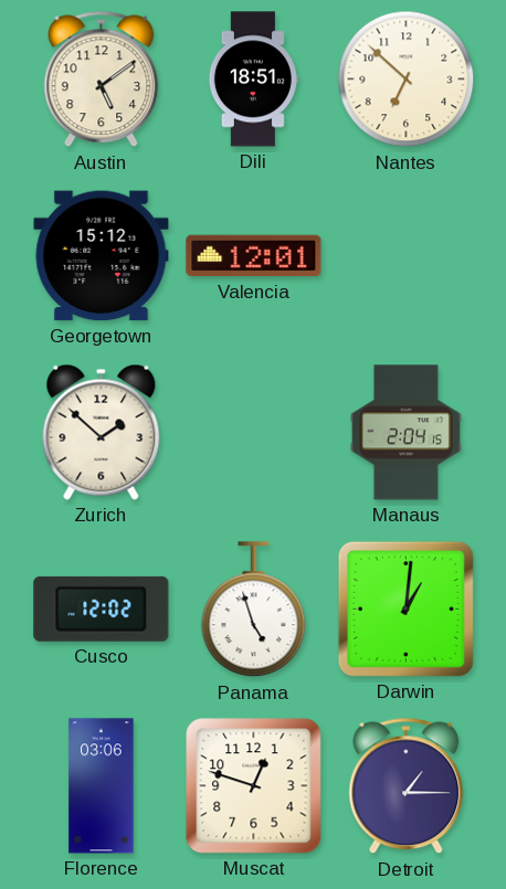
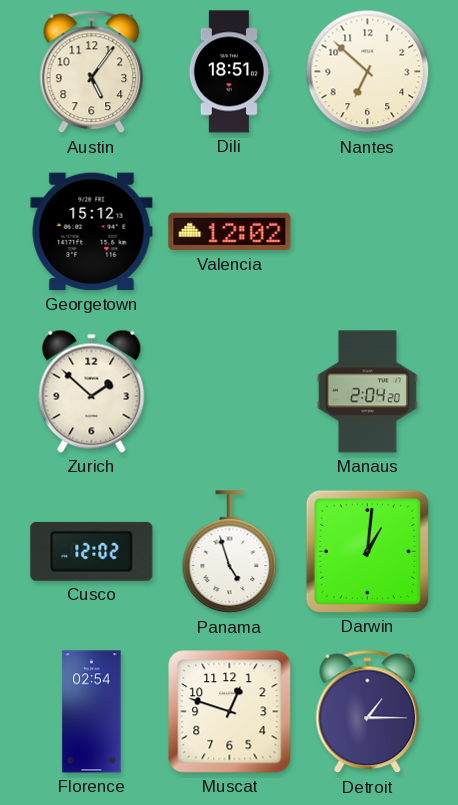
Austin: 5:09 -> 5:06 (92, 72)
Valencia: 12:01 -> 12:02 (230, 232)
Manaus: 2:04:15 -> 2:04:20 (367, 392)
Florence: 03:06 -> 02:54 (92, 712)
